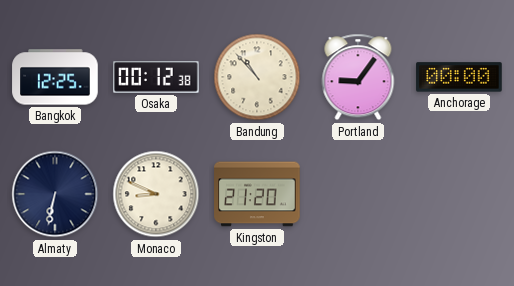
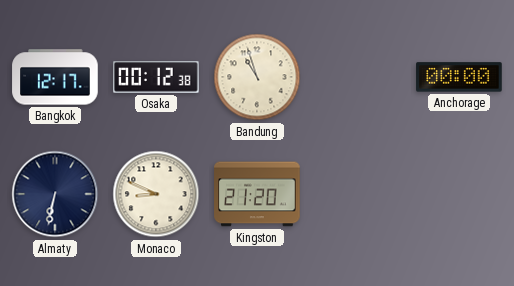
Bangkok: 12:25 -> 12:17 (55, 77)
Bandung: 10:53 -> 10:57 (257, 77)
Portland: 9:06 -> none (358, 77)
